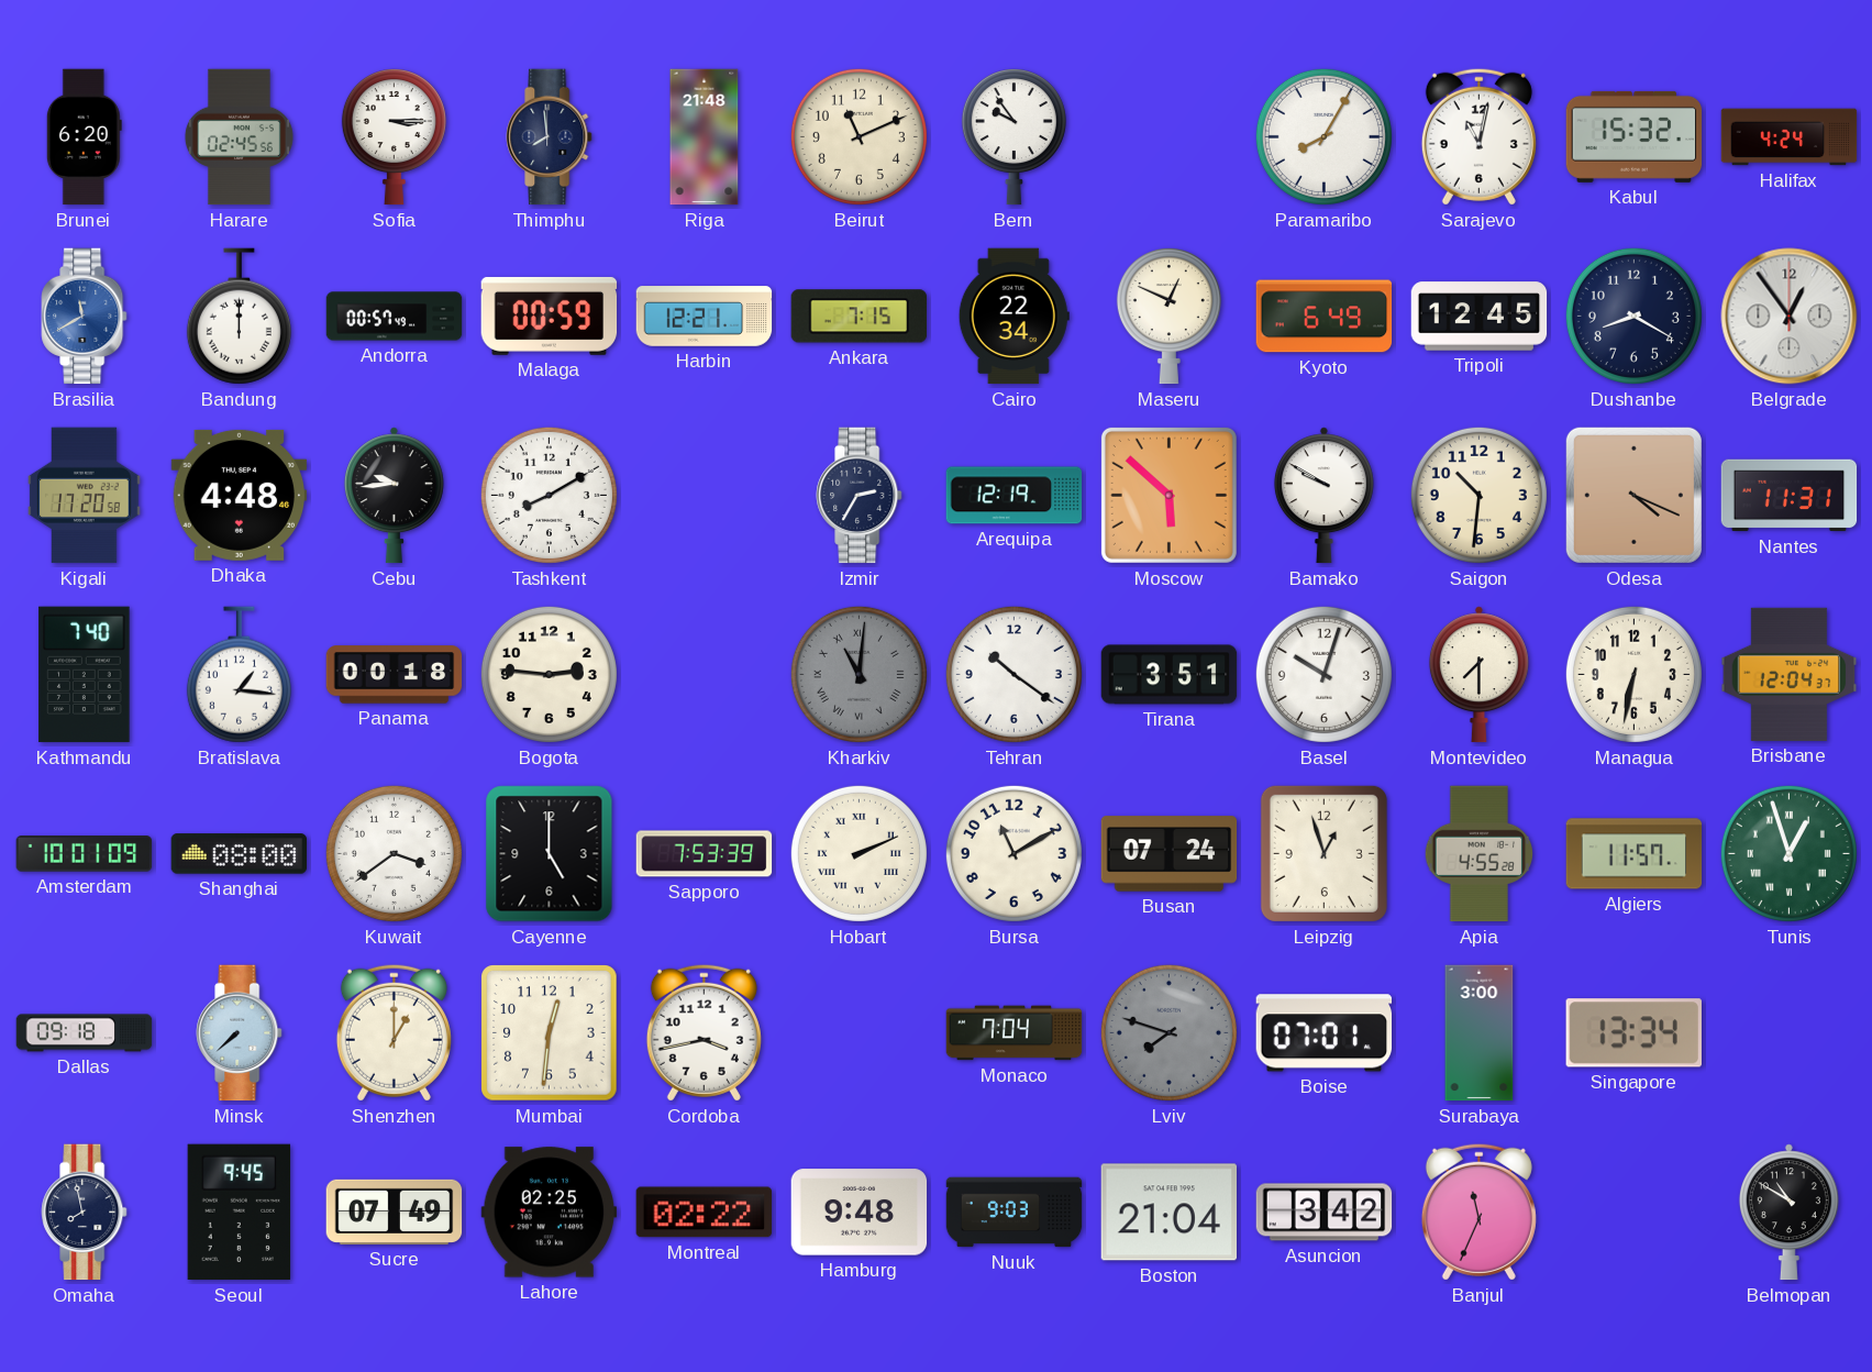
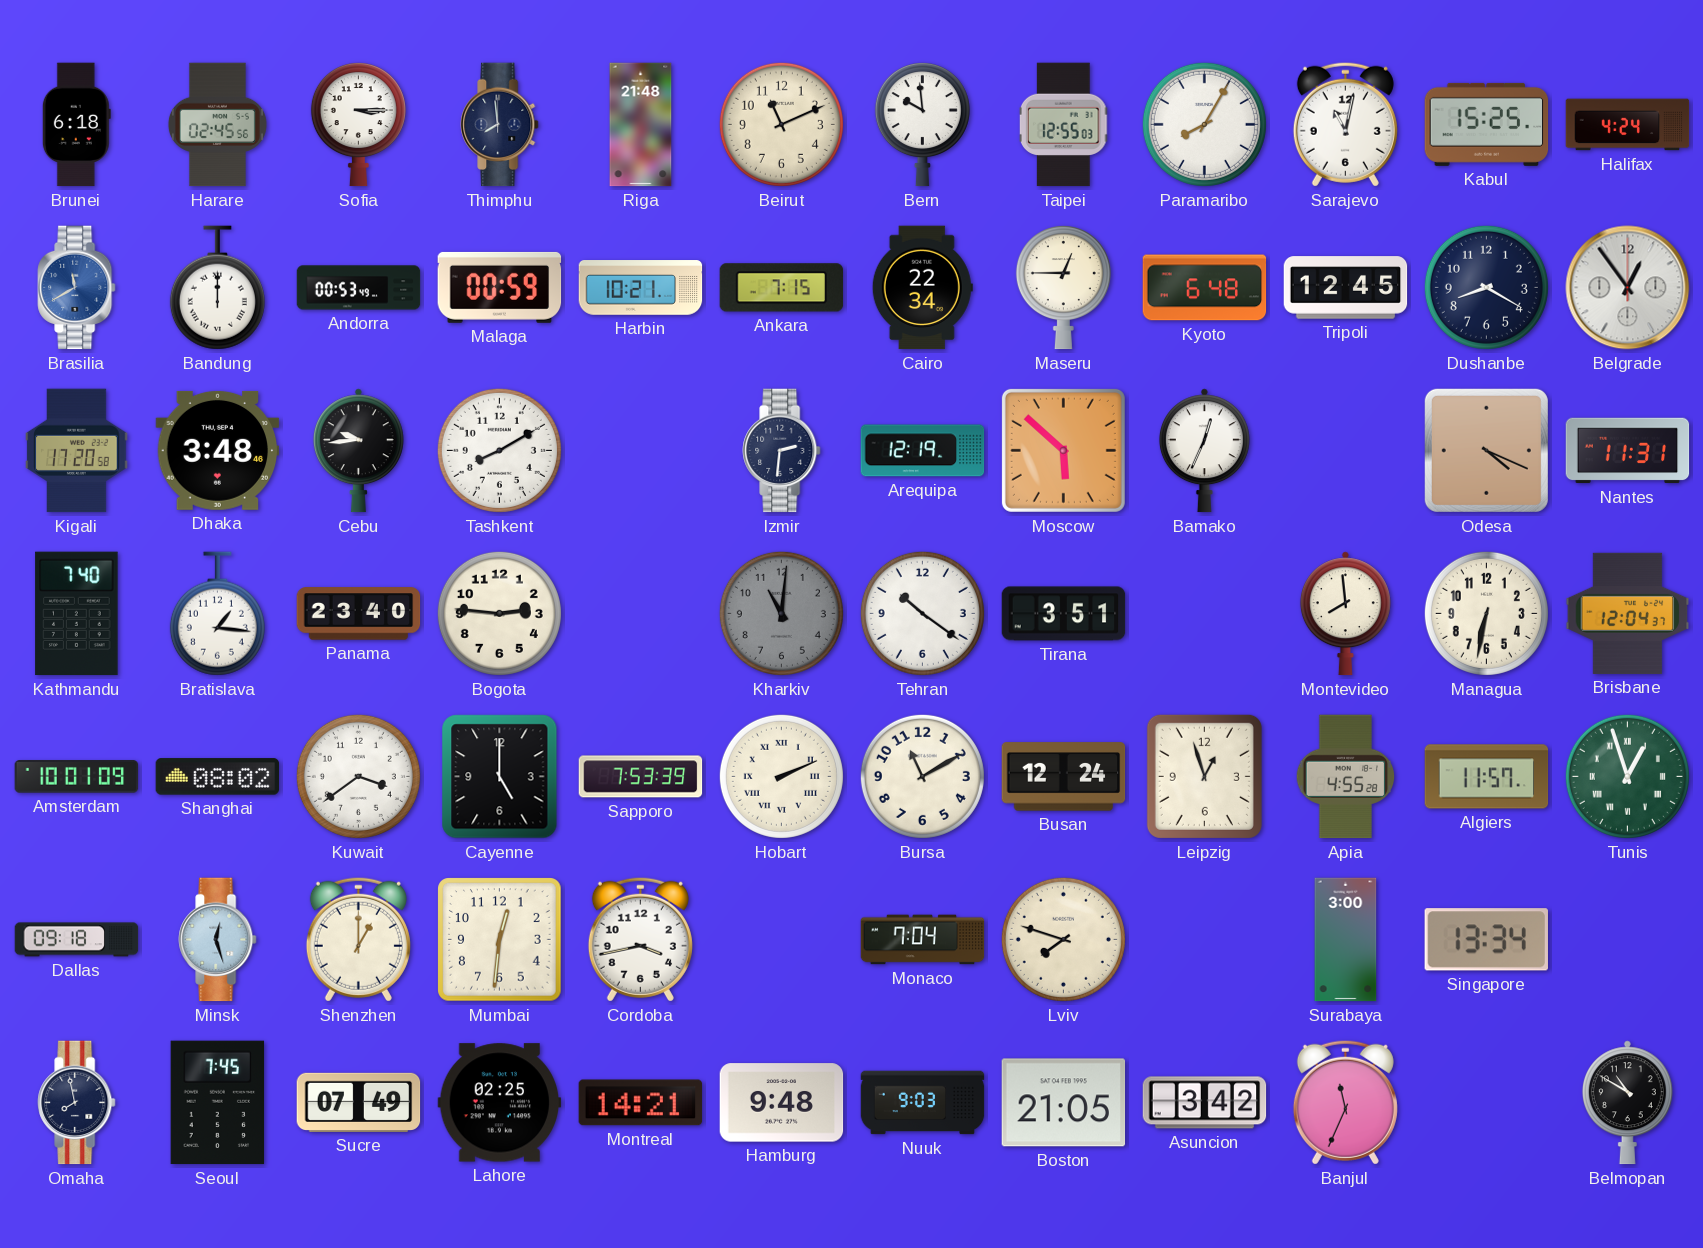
Brunei: 6:20 -> 6:18 (76, 125)
Bern: 9:54 -> 9:59 (922, 125)
Taipei: none -> 12:55 (1064, 125)
Kabul: 15:32 -> 15:25 (1487, 124)
Andorra: 00:57 -> 00:53 (359, 288)
Harbin: 12:21 -> 10:21 (641, 288)
Maseru: 12:49 -> 12:45 (1063, 288)
Kyoto: 6:49 -> 6:48 (1205, 288)
Dhaka: 4:48 -> 3:48 (218, 450)
Izmir: 2:35 -> 2:31 (782, 451)
Bamako: 9:50 -> 12:34 (1204, 451)
Saigon: 10:31 -> none (1478, 495)
Panama: 00:18 -> 23:40 (359, 614)
Kharkiv numerals: Roman -> Arabic (781, 613)
Basel: 10:03 -> none (1323, 674)
Montevideo: 7:30 -> 7:59 (1345, 614)
Shanghai: 08:00 -> 08:02 (218, 777)
Busan: 07:24 -> 12:24 (1064, 777)
Minsk: 7:38 -> 12:27 (218, 940)
Lviv dial: grey -> cream (1063, 939)
Boise: 07:01 -> none (1325, 1033)
Seoul: 9:45 -> 7:45 (218, 1103)
Montreal: 02:22 -> 14:21 (641, 1103)
Boston: 21:04 -> 21:05 (1064, 1103)
